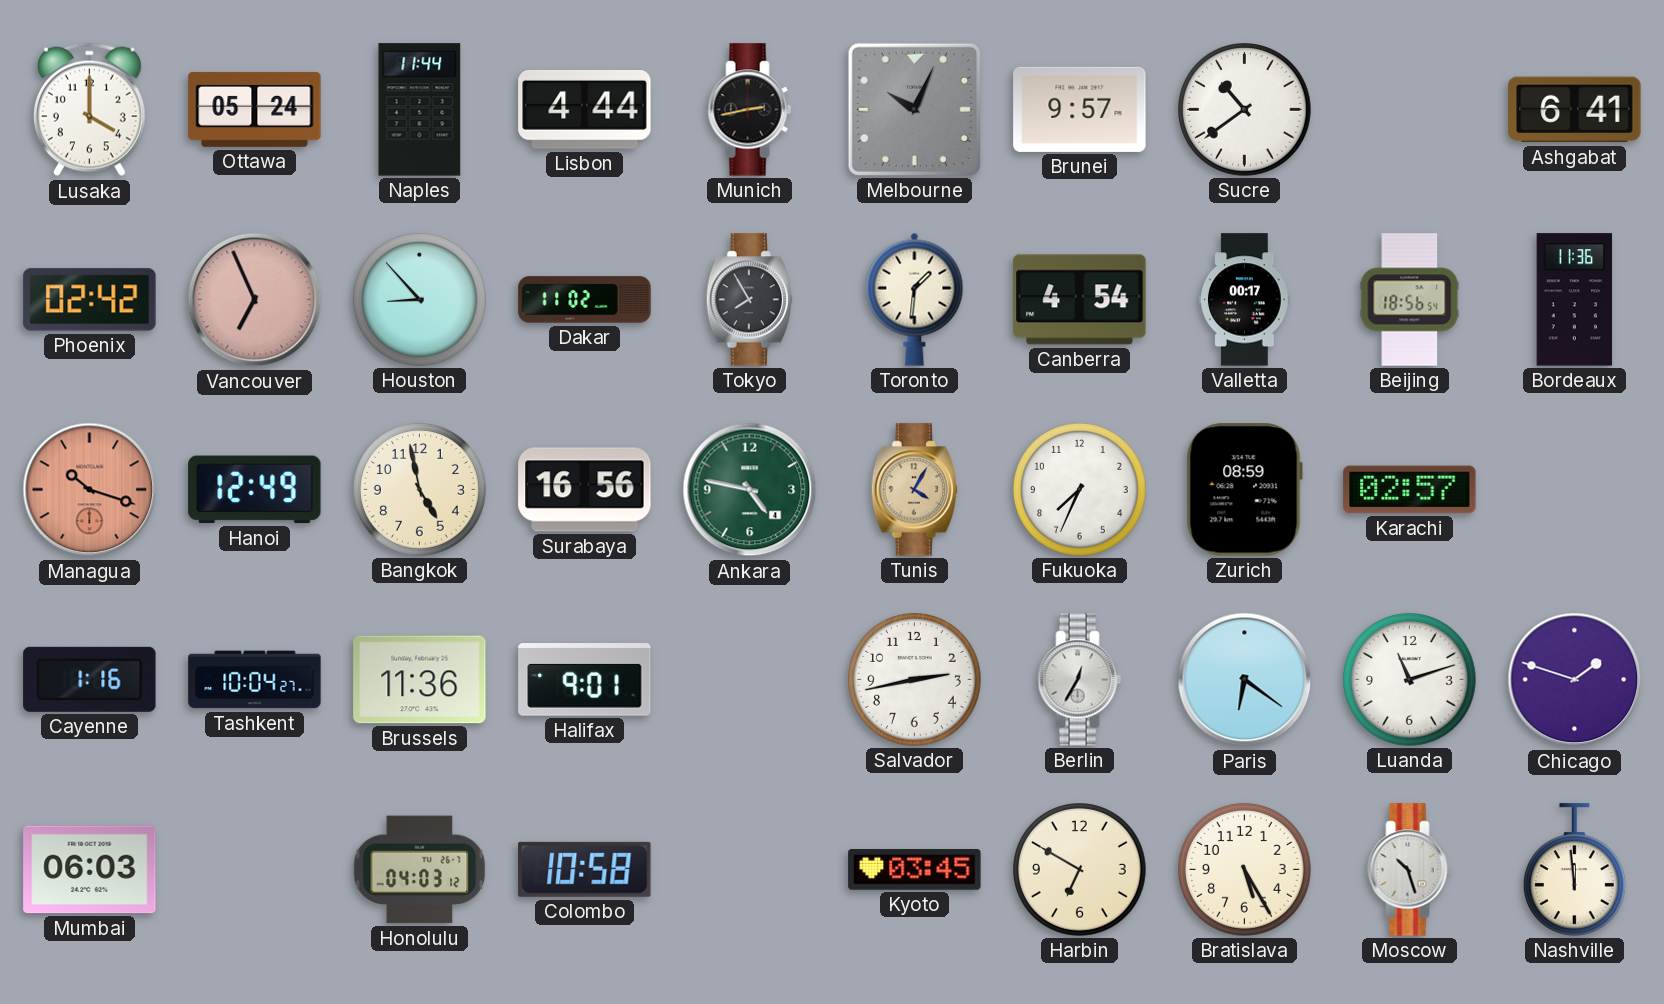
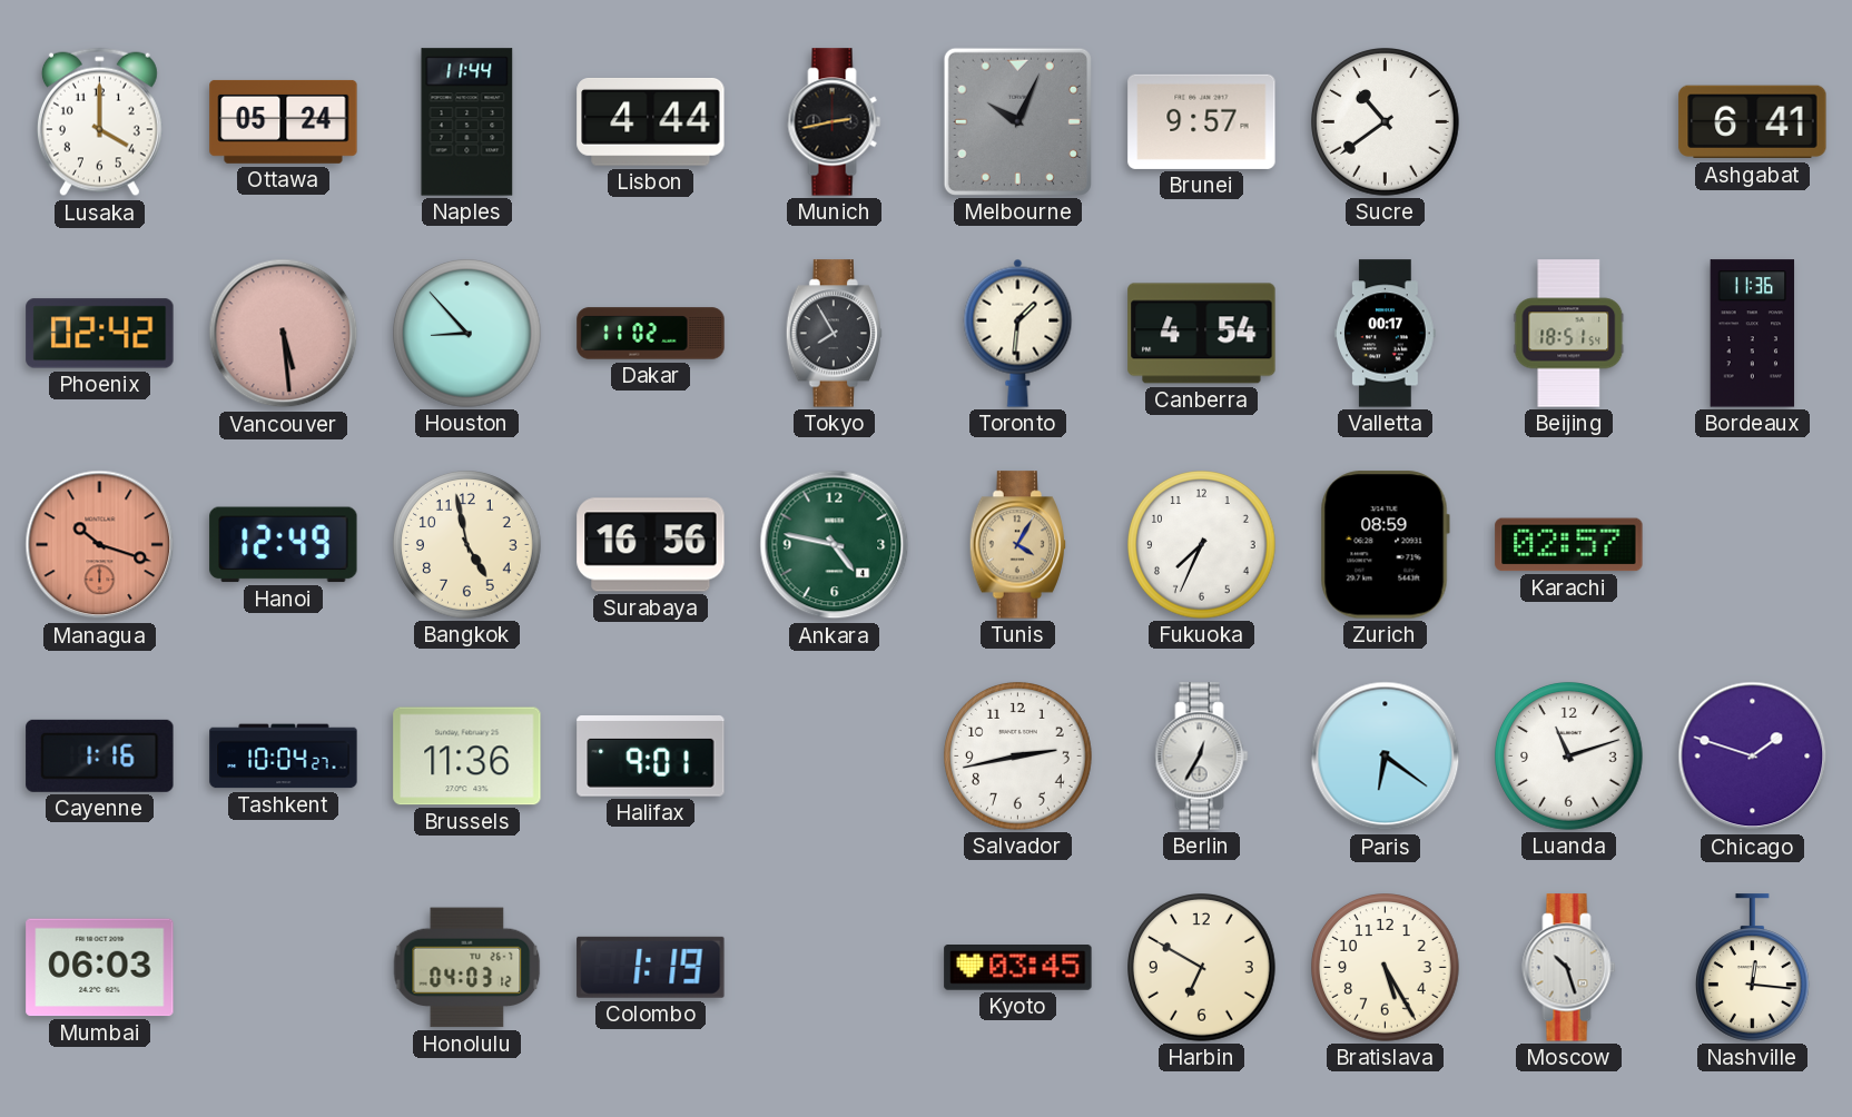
Vancouver: 6:56 -> 5:29 (284, 334)
Beijing: 18:56 -> 18:51 (1569, 334)
Colombo: 10:58 -> 1:19 (651, 967)
Nashville: 11:59 -> 12:16 (1752, 968)
